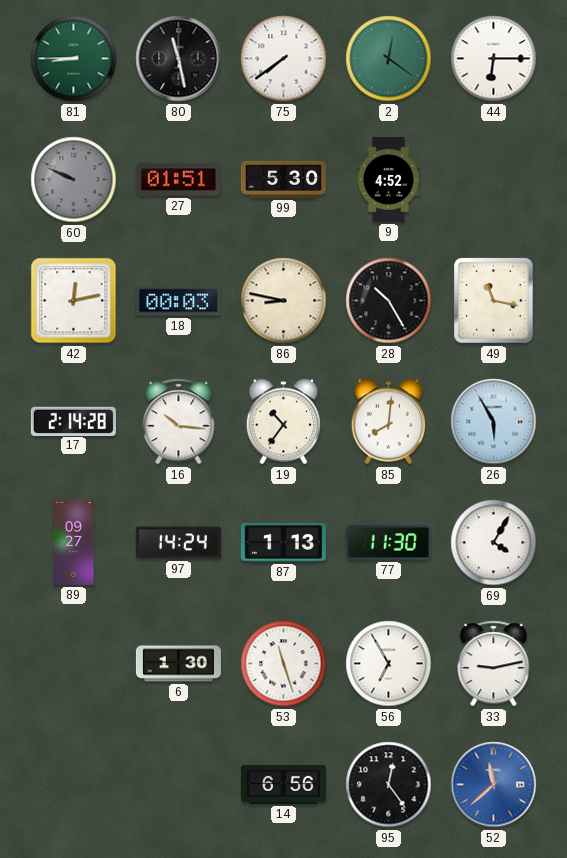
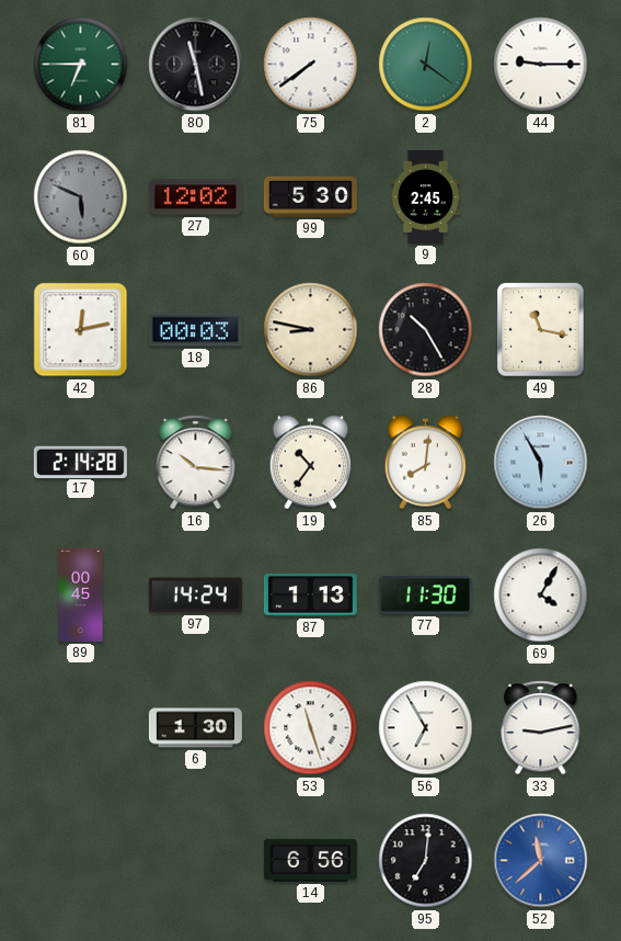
81: 8:45 -> 6:45 (81, 65)
44: 6:15 -> 9:15 (541, 65)
60: 9:49 -> 5:49 (81, 197)
27: 01:51 -> 12:02 (195, 197)
9: 4:52 -> 2:45 (425, 196)
89: 09:27 -> 00:45 (81, 594)
95: 12:24 -> 7:01 (426, 861)
